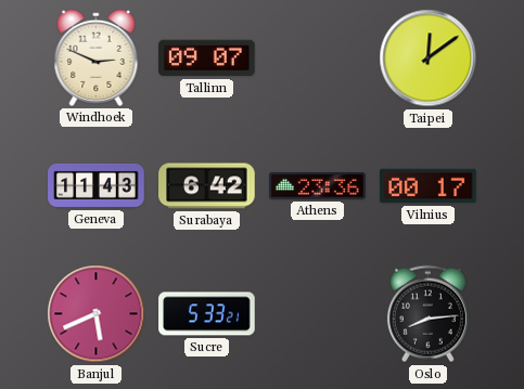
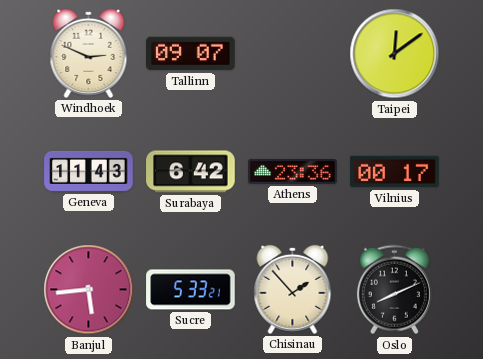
Banjul: 5:41 -> 5:44 (89, 290)
Chisinau: none -> 1:53 (293, 289)
Oslo: 8:14 -> 8:11 (394, 290)
